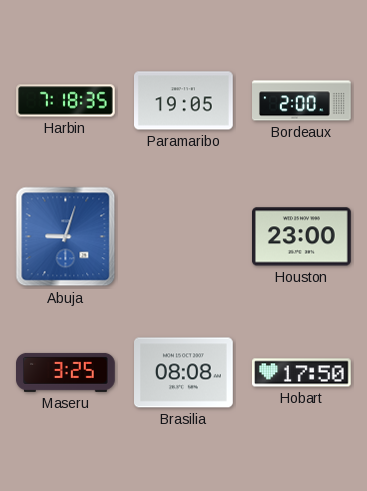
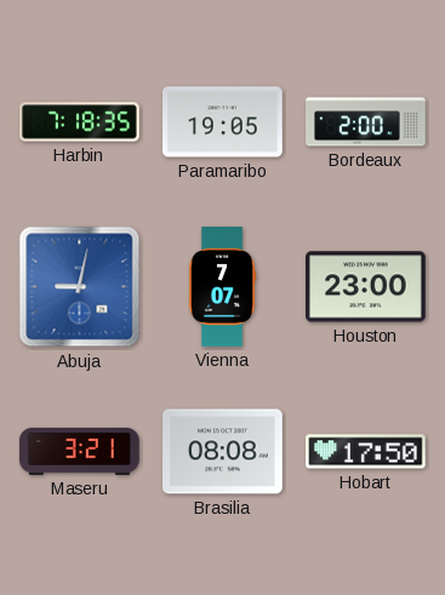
Abuja: 9:03 -> 9:02 (80, 287)
Vienna: none -> 7:07 (222, 287)
Maseru: 3:25 -> 3:21 (80, 451)
